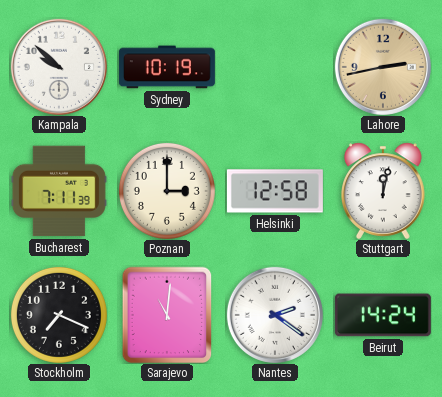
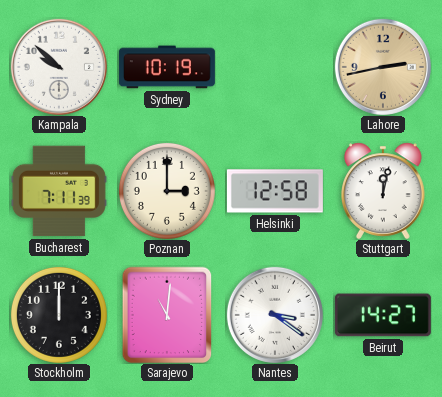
Stockholm: 7:19 -> 12:00 (59, 315)
Nantes: 2:21 -> 3:21 (275, 315)
Beirut: 14:24 -> 14:27 (383, 315)
